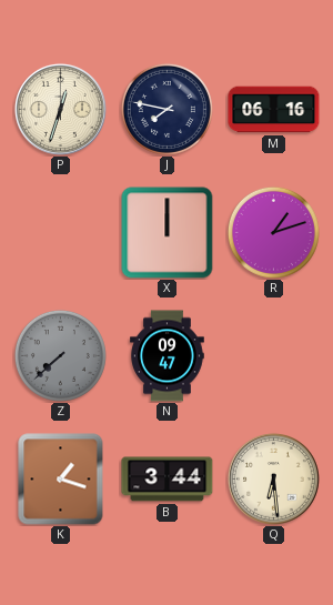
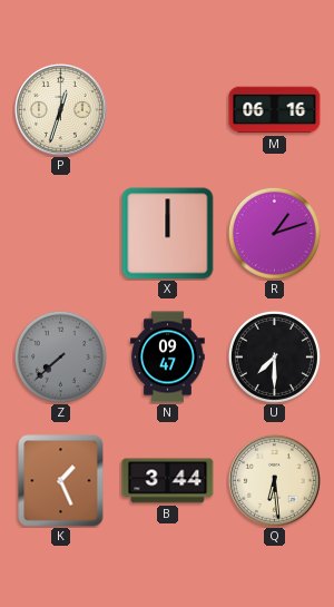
J: 7:47 -> none (167, 109)
U: none -> 7:30 (274, 356)
K: 1:18 -> 1:26 (61, 481)
